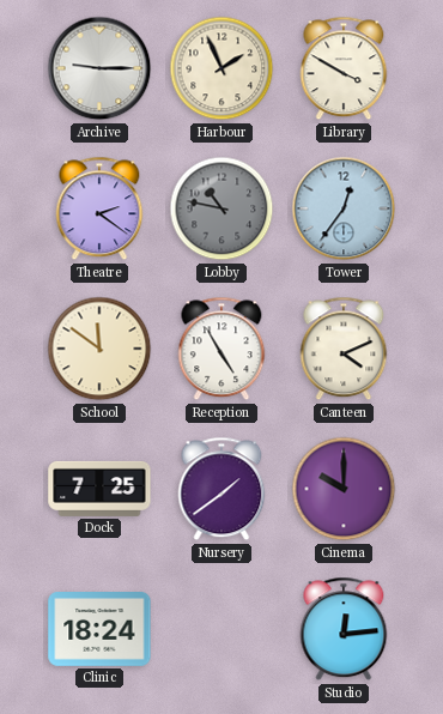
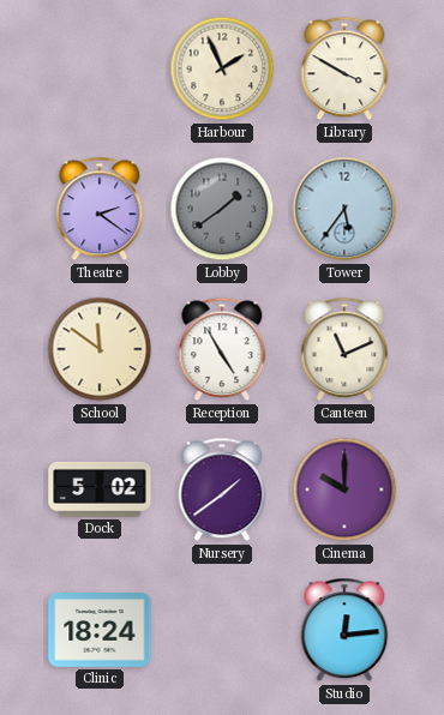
Archive: 9:15 -> none (99, 68)
Lobby: 10:47 -> 1:39 (222, 209)
Tower: 12:36 -> 5:36 (344, 209)
Canteen: 4:11 -> 11:11 (344, 349)
Dock: 7:25 -> 5:02 (100, 489)
